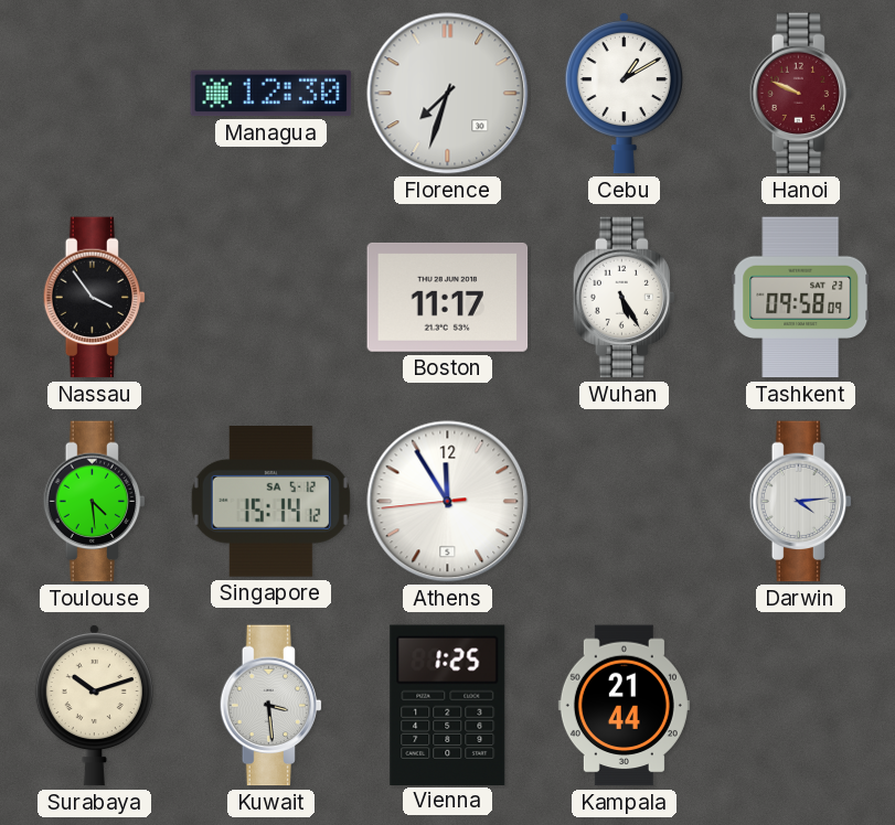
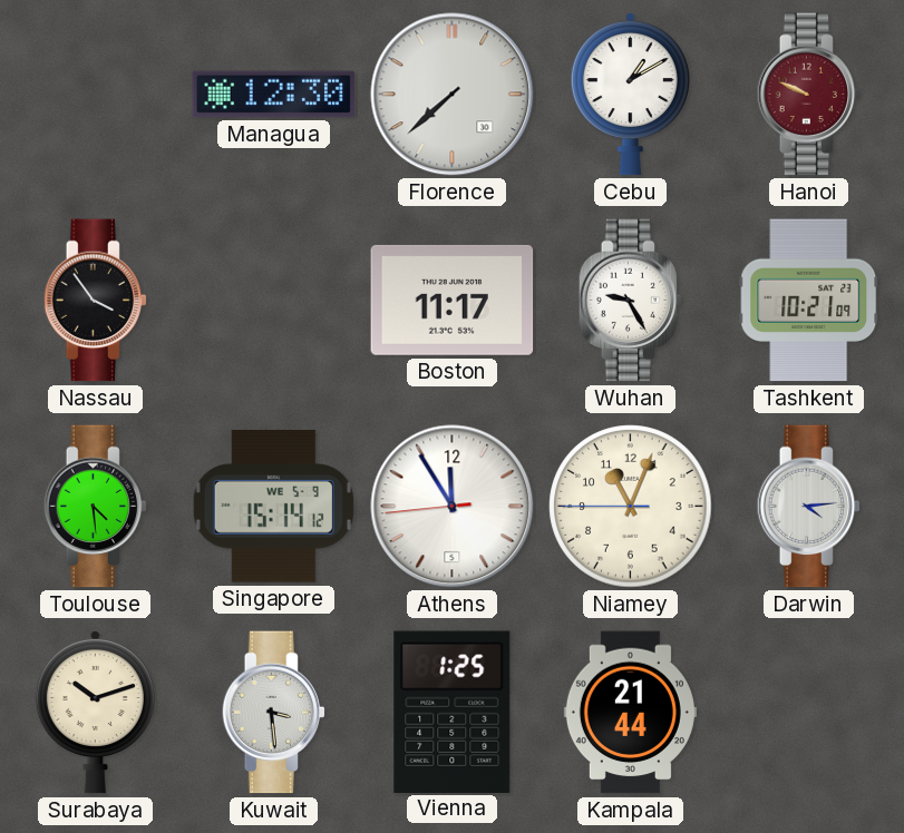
Florence: 7:33 -> 7:38 (453, 95)
Wuhan: 5:25 -> 9:25 (631, 301)
Tashkent: 09:58 -> 10:21 (809, 301)
Singapore date: SA 5-12 -> WE 5-9 (273, 507)
Niamey: none -> 11:03 (631, 507)
